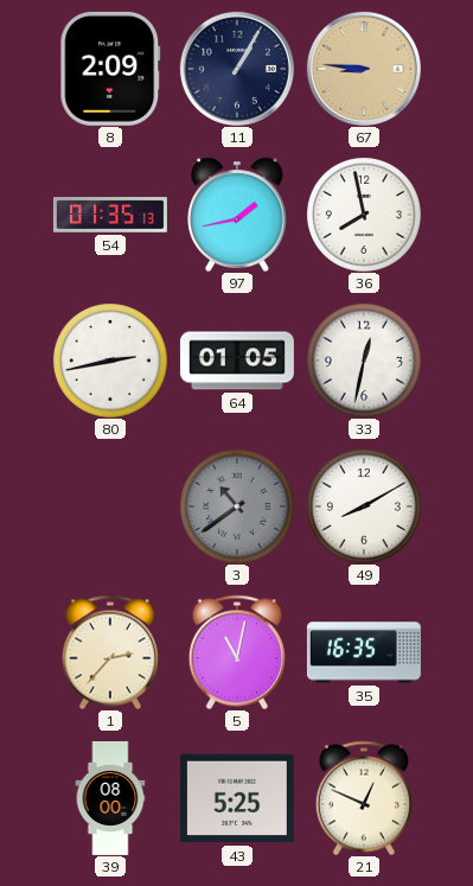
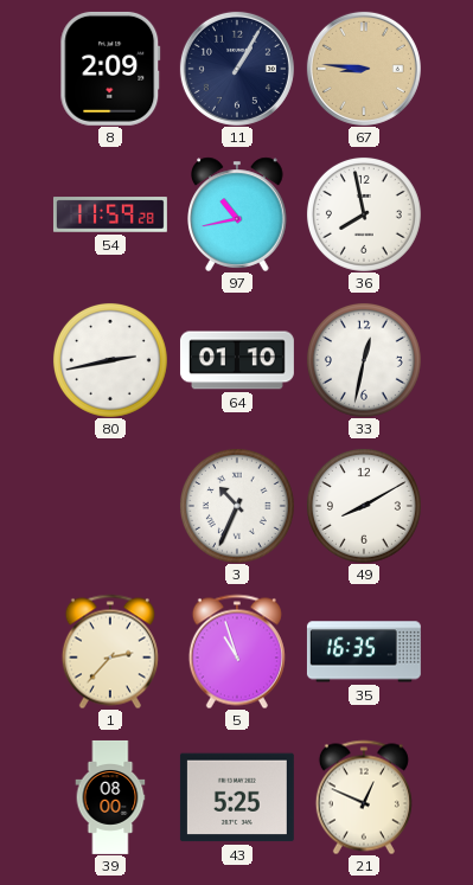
54: 01:35 -> 11:59 (110, 214)
97: 1:43 -> 10:43 (237, 214)
64: 01:05 -> 01:10 (237, 360)
3: 10:39 -> 10:34 (237, 506)
3 dial: grey -> white (237, 506)
5: 11:02 -> 10:57 (237, 652)
